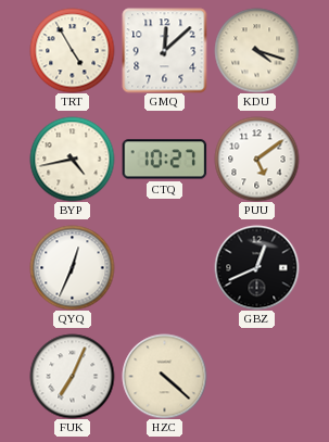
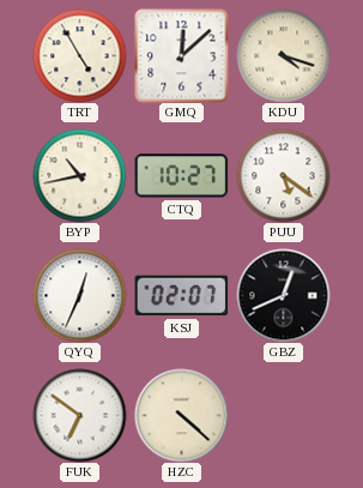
BYP: 4:43 -> 10:43 (79, 175)
PUU: 5:09 -> 5:21 (283, 175)
KSJ: none -> 02:07 (181, 296)
FUK: 7:04 -> 6:51 (79, 415)
